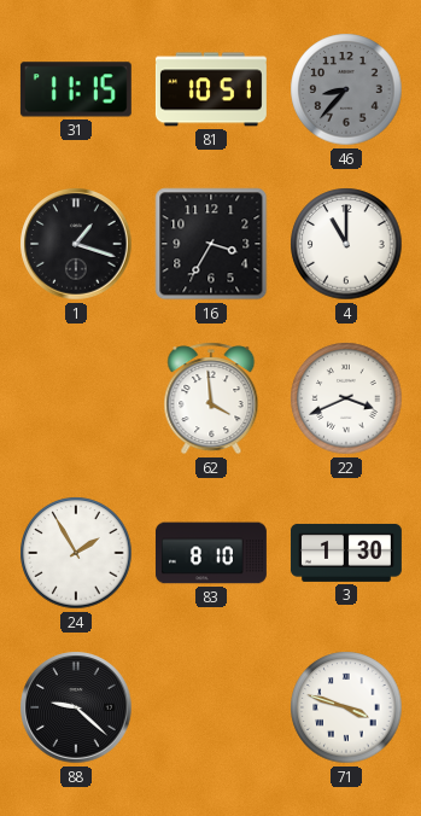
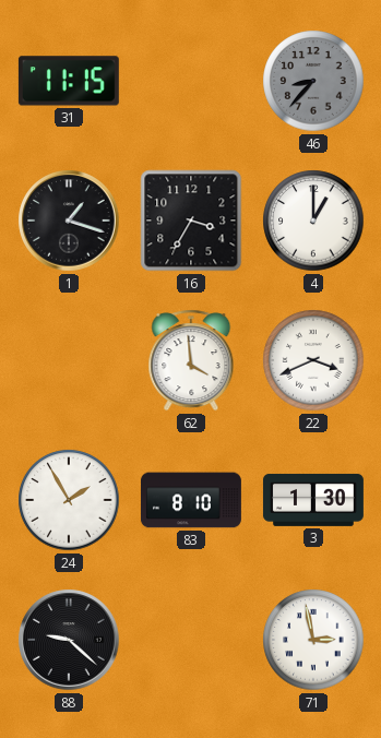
81: 10:51 -> none (211, 89)
4: 11:00 -> 1:00 (313, 221)
71: 3:48 -> 2:58 (313, 640)
